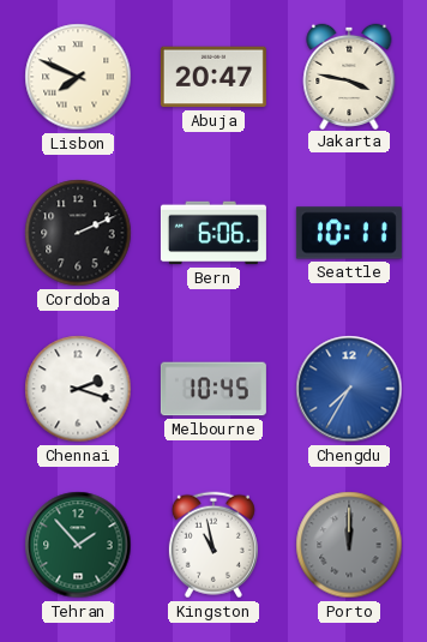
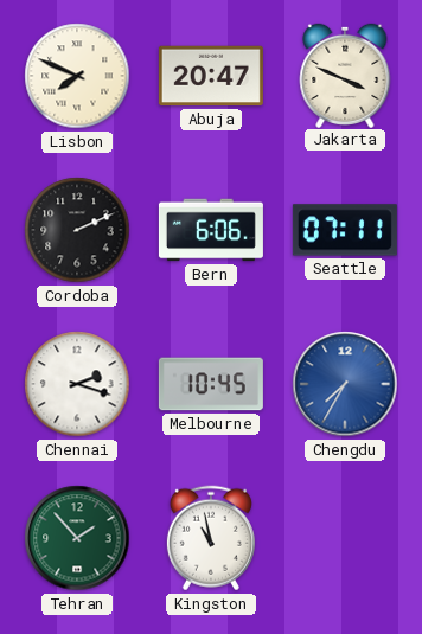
Jakarta: 3:47 -> 3:49 (345, 75)
Seattle: 10:11 -> 07:11 (345, 230)
Porto: 12:00 -> none (349, 545)
